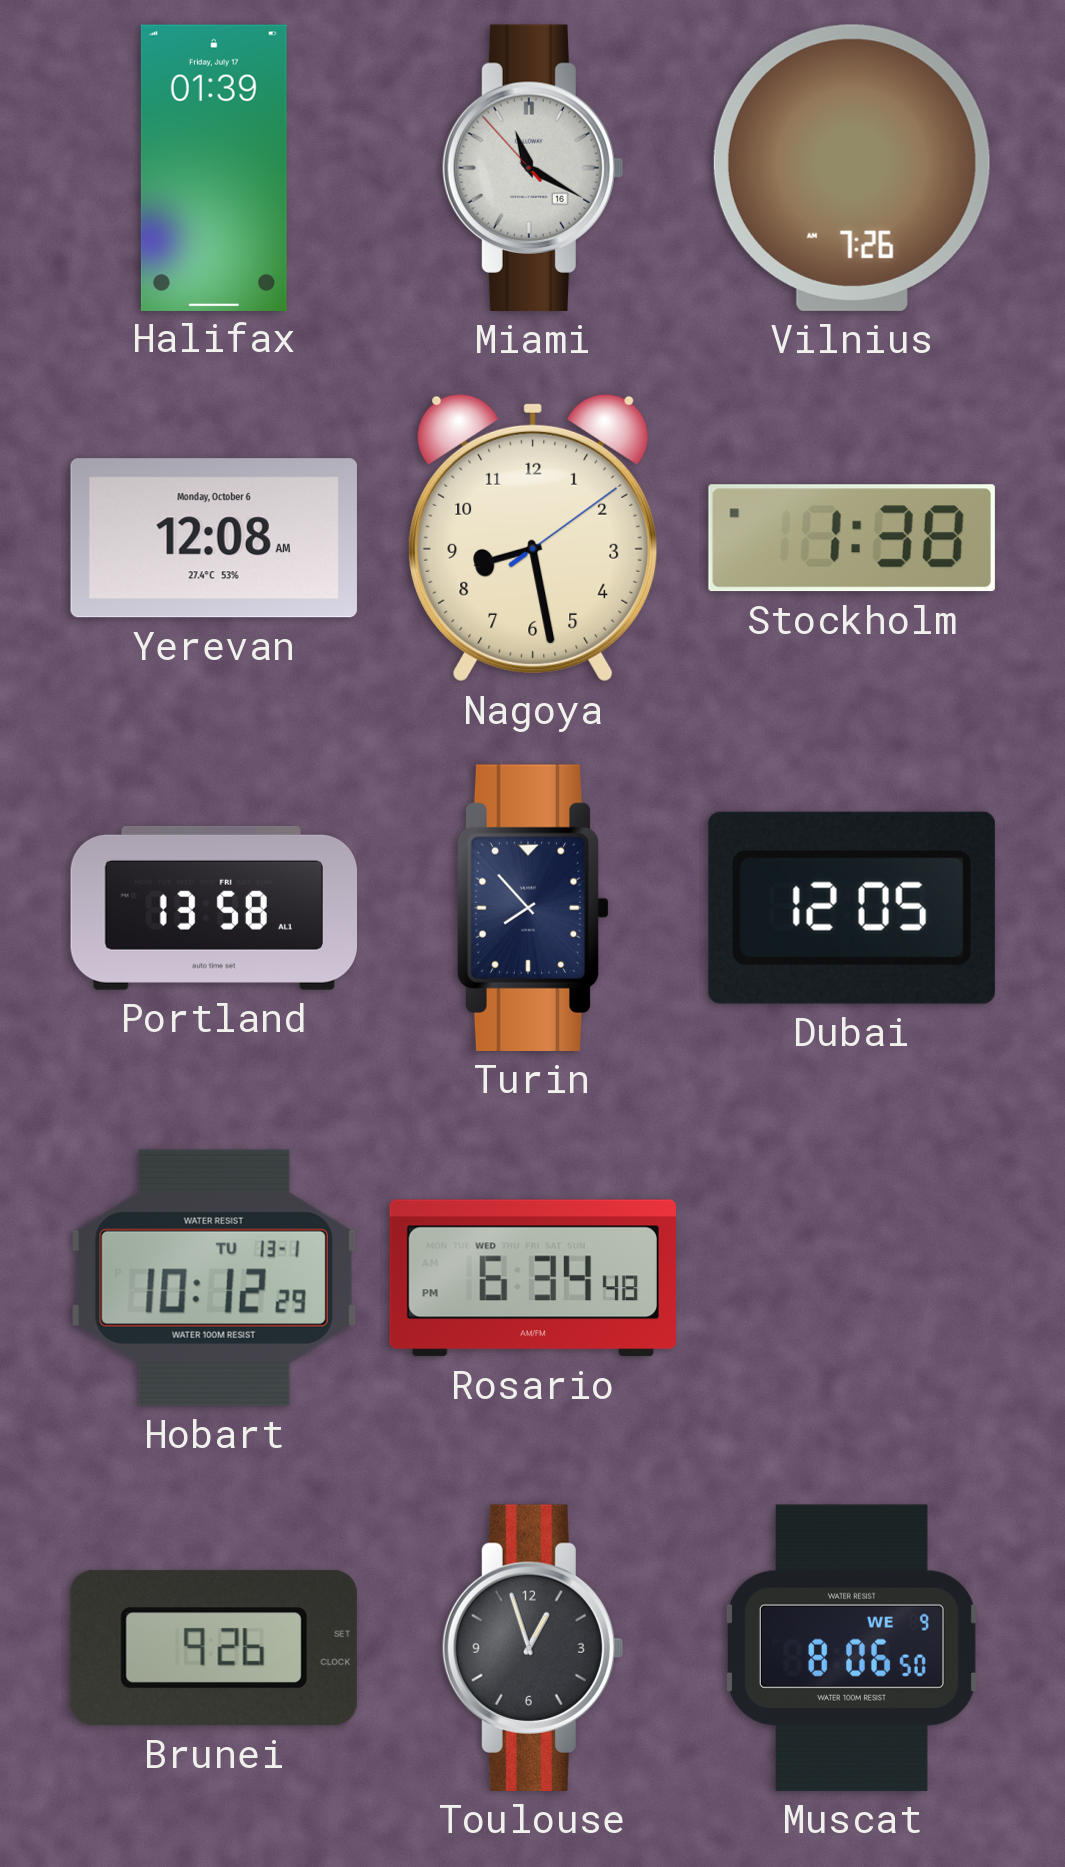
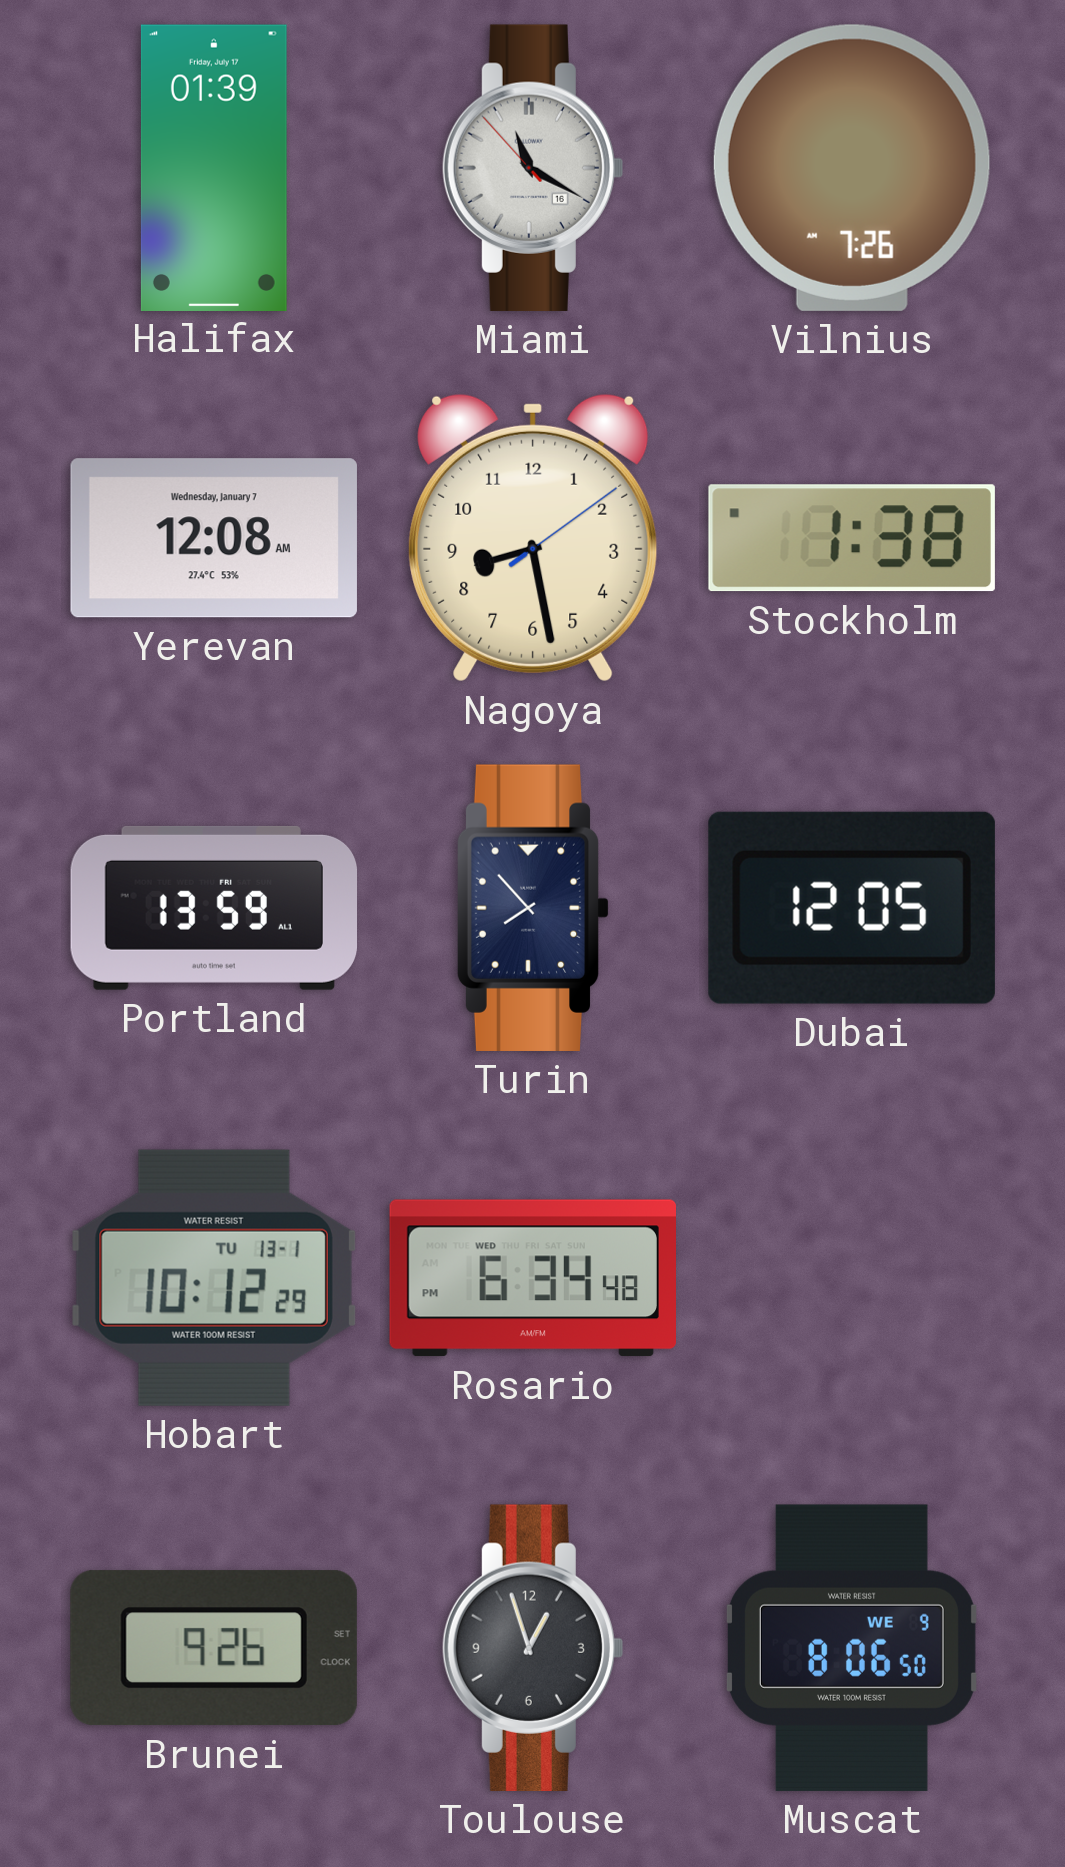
Yerevan date: Monday, October 6 -> Wednesday, January 7 (214, 538)
Portland: 13:58 -> 13:59 (214, 908)
